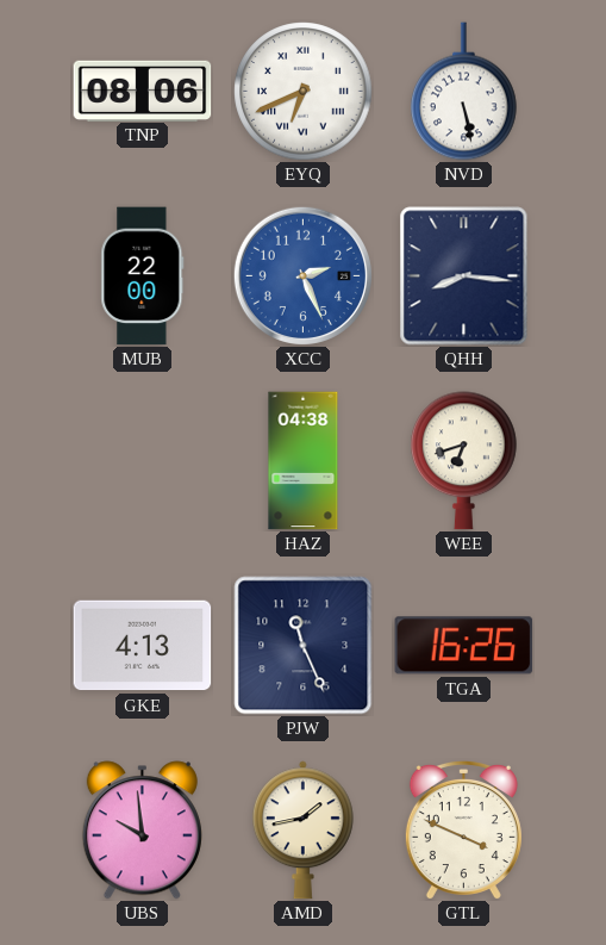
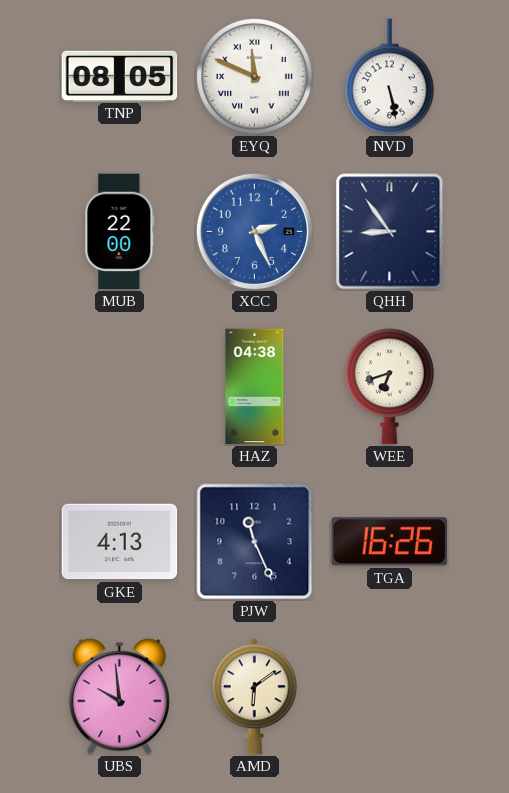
TNP: 08:06 -> 08:05 (120, 76)
EYQ: 6:41 -> 11:49 (255, 77)
QHH: 8:16 -> 8:54 (390, 232)
AMD: 1:43 -> 6:09 (254, 697)
GTL: 3:49 -> none (463, 829)
